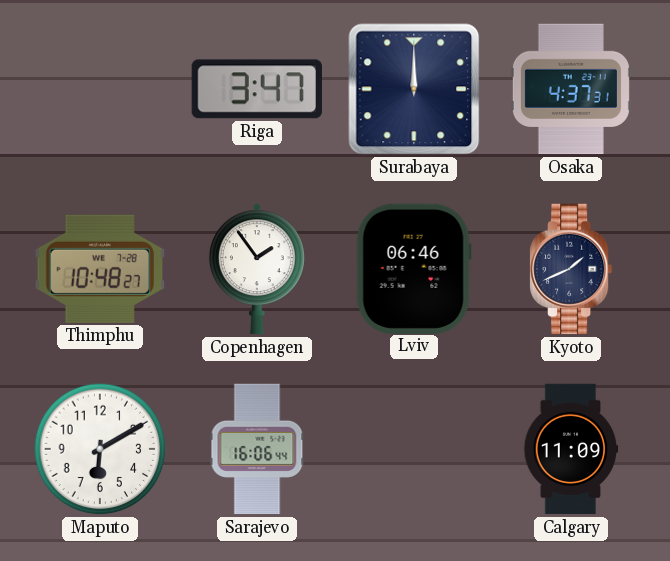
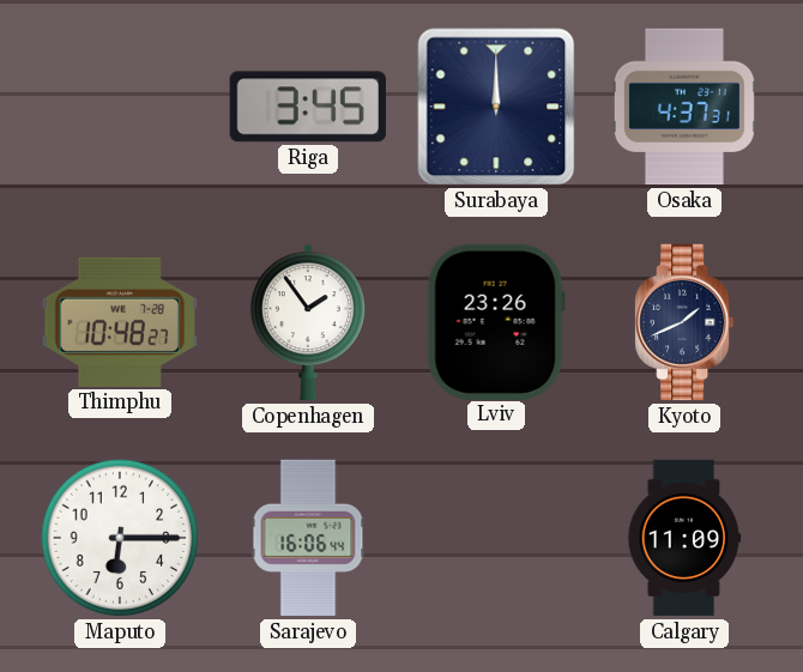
Riga: 3:47 -> 3:45 (308, 107)
Lviv: 06:46 -> 23:26 (496, 321)
Maputo: 6:10 -> 6:15 (120, 538)
